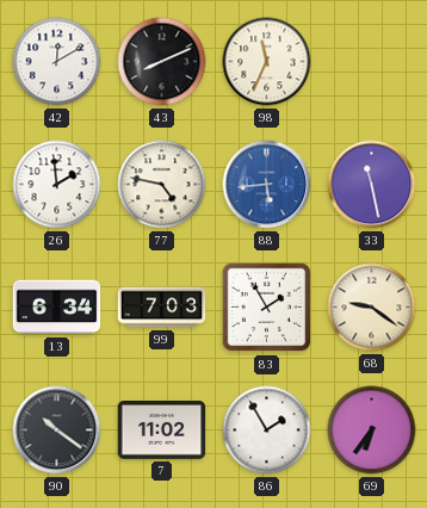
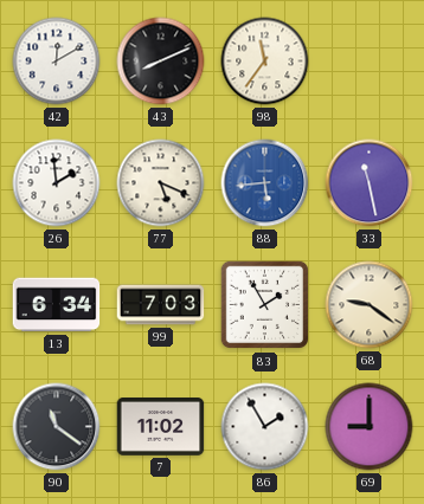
98: 11:34 -> 11:36 (265, 62)
77: 4:47 -> 5:19 (161, 183)
90: 10:21 -> 11:21 (57, 427)
69: 6:36 -> 9:00 (370, 427)
